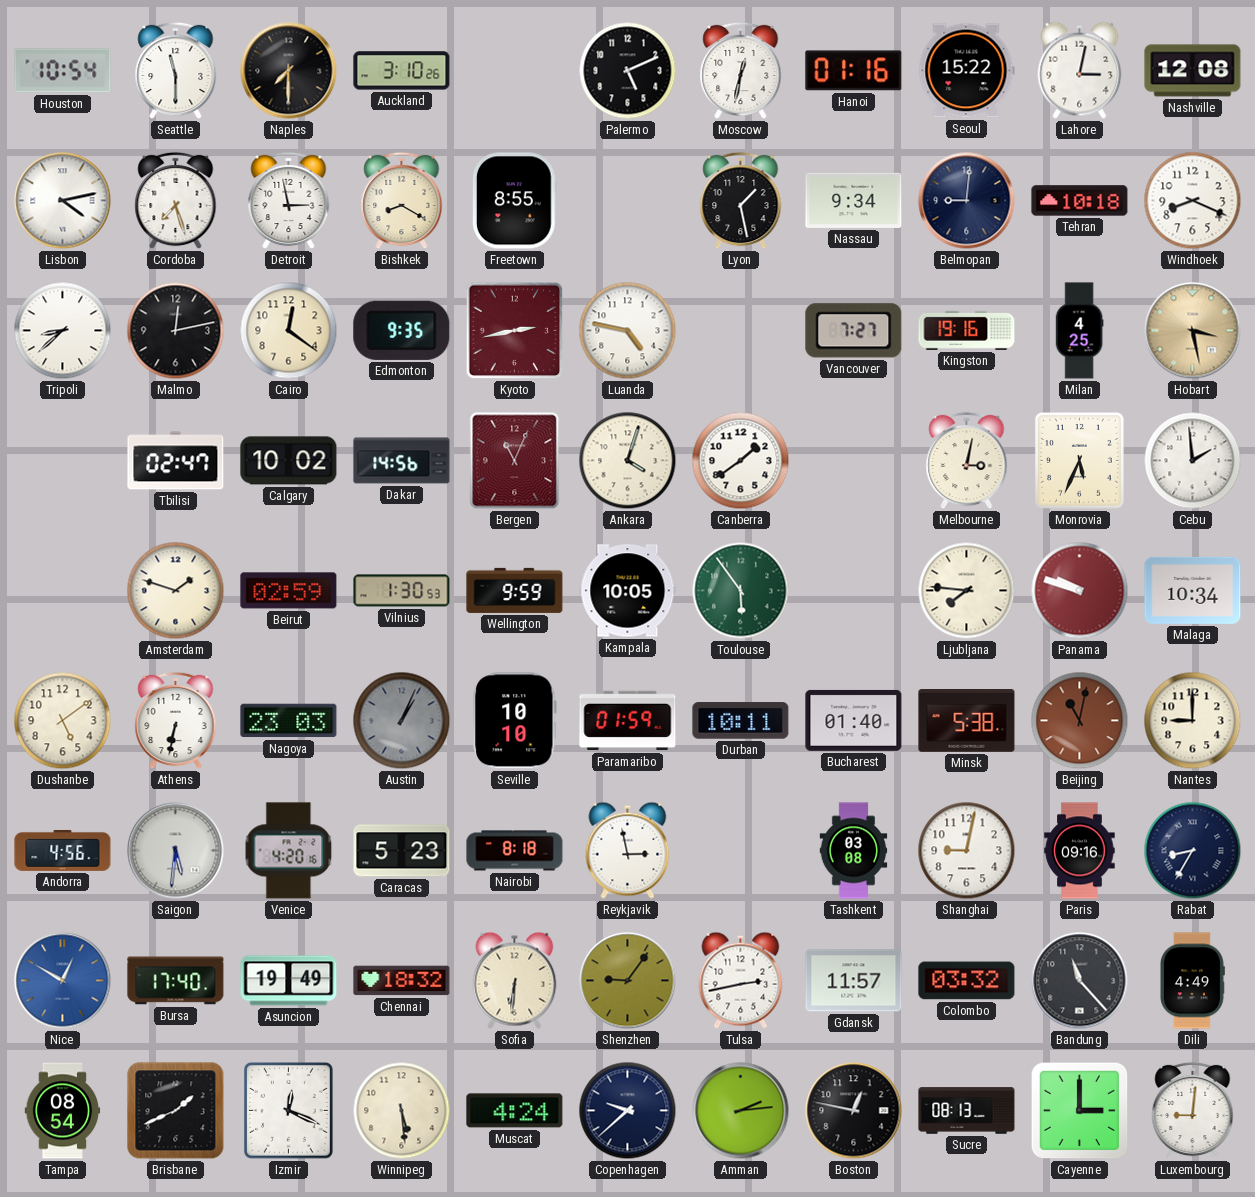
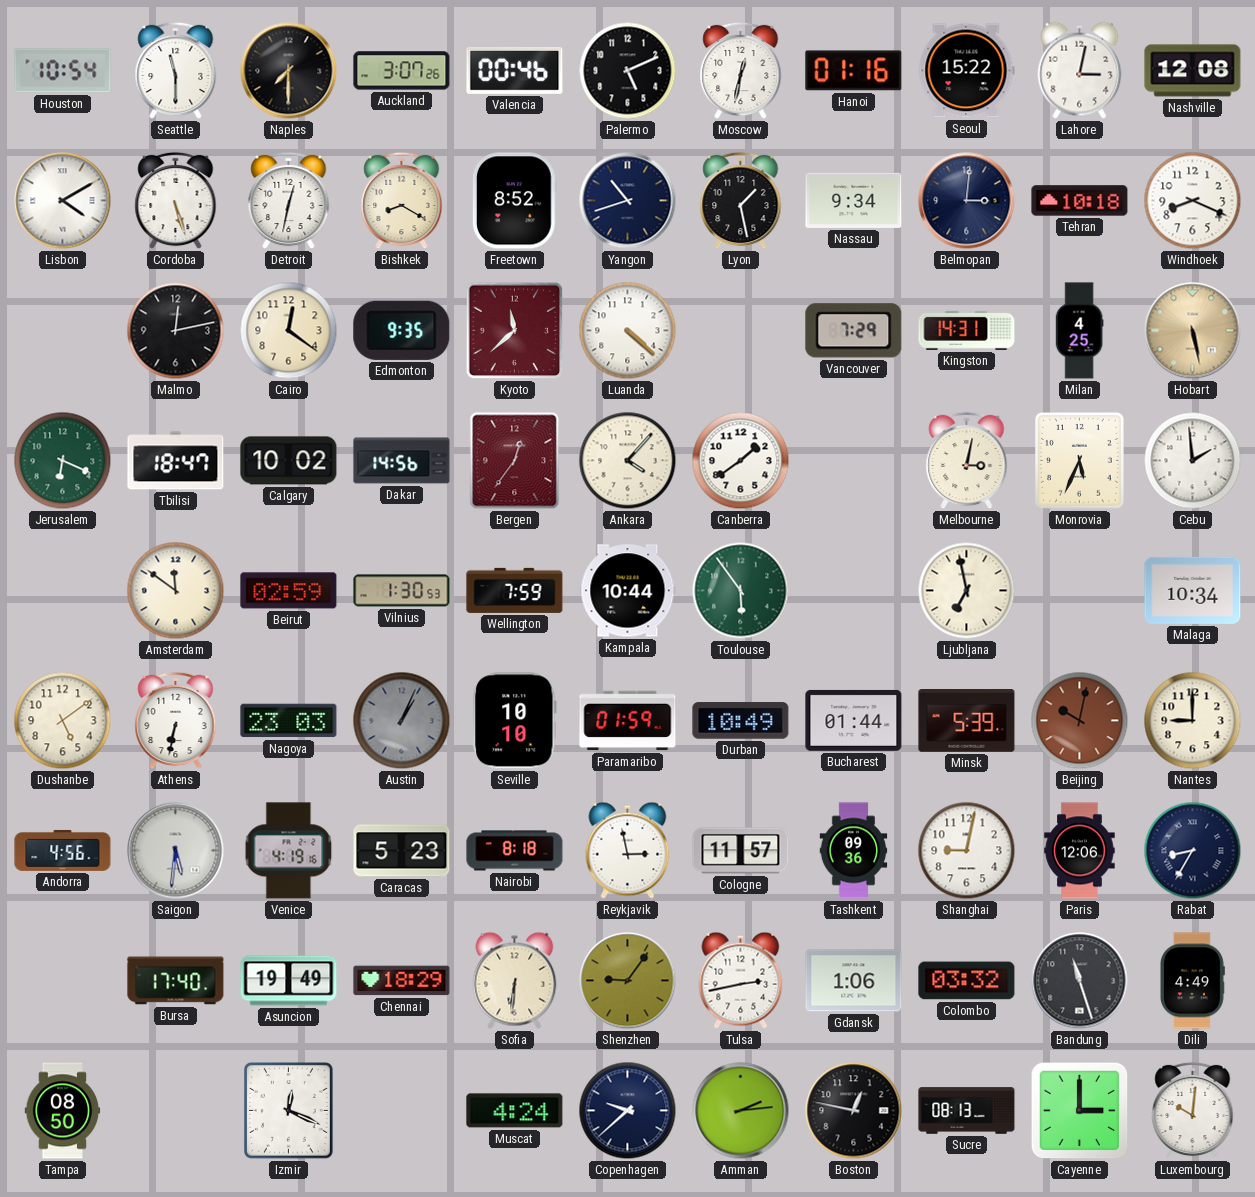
Auckland: 3:10 -> 3:07 (402, 71)
Valencia: none -> 00:46 (515, 70)
Lisbon: 4:13 -> 4:10 (63, 201)
Cordoba: 7:27 -> 5:27 (176, 201)
Detroit: 2:58 -> 12:32 (289, 201)
Freetown: 8:55 -> 8:52 (514, 201)
Yangon: none -> 10:42 (628, 201)
Belmopan: 9:01 -> 3:01 (967, 201)
Tripoli: 8:38 -> none (63, 331)
Kyoto: 2:43 -> 11:38 (515, 331)
Luanda: 4:47 -> 4:22 (628, 331)
Vancouver: 7:27 -> 7:29 (854, 331)
Kingston: 19:16 -> 14:31 (967, 330)
Hobart: 3:28 -> 5:28 (1193, 331)
Jerusalem: none -> 6:19 (63, 461)
Tbilisi: 02:47 -> 18:47 (176, 461)
Bergen: 11:04 -> 12:36 (515, 461)
Ankara: 4:03 -> 4:07 (628, 461)
Amsterdam: 1:48 -> 11:51 (176, 591)
Wellington: 9:59 -> 7:59 (515, 590)
Kampala: 10:05 -> 10:44 (628, 591)
Ljubljana: 7:46 -> 6:58 (967, 591)
Panama: 9:48 -> none (1080, 591)
Durban: 10:11 -> 10:49 (741, 721)
Bucharest: 01:40 -> 01:44 (854, 720)
Minsk: 5:38 -> 5:39 (967, 721)
Beijing: 11:02 -> 10:02 (1080, 721)
Venice: 4:20 -> 4:19 (289, 851)
Cologne: none -> 11:57 (741, 851)
Tashkent: 03:08 -> 09:36 (854, 851)
Paris: 09:16 -> 12:06 (1080, 851)
Nice: 12:50 -> none (63, 981)
Chennai: 18:32 -> 18:29 (402, 981)
Gdansk: 11:57 -> 1:06 (854, 981)
Bandung: 11:23 -> 11:27 (1080, 981)
Tampa: 08:54 -> 08:50 (63, 1111)
Brisbane: 1:41 -> none (176, 1111)
Winnipeg: 5:29 -> none (402, 1111)
Luxembourg: 9:01 -> 10:01 (1193, 1111)
